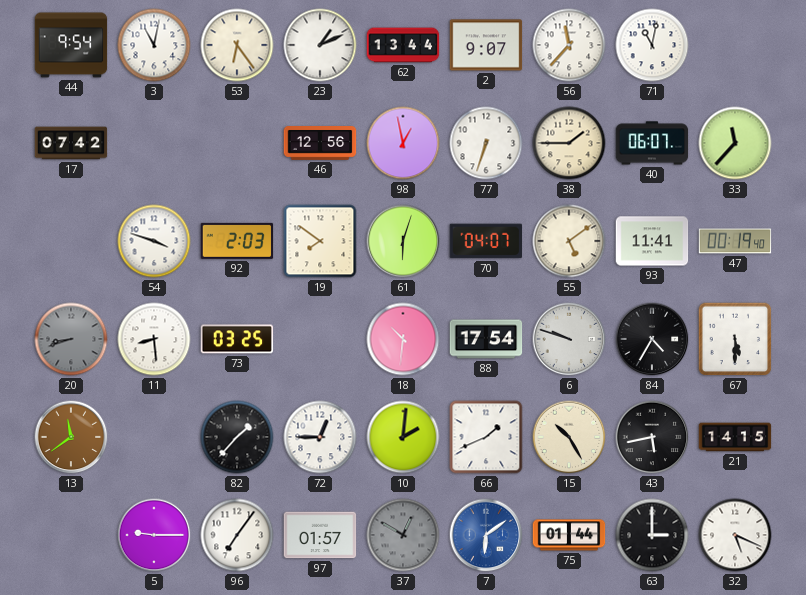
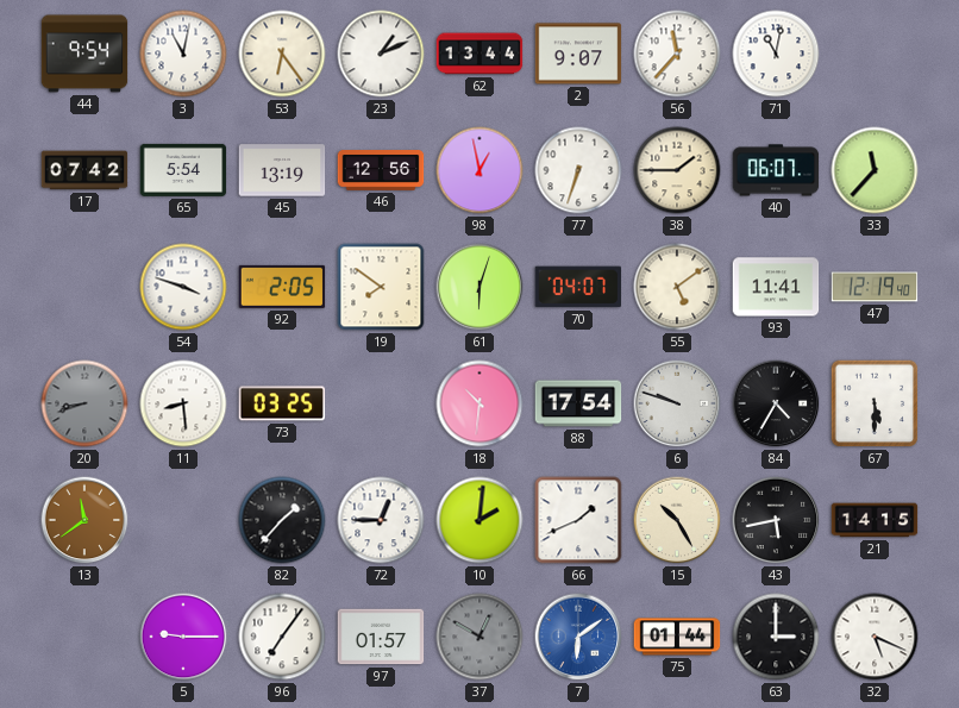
65: none -> 5:54 (183, 170)
45: none -> 13:19 (282, 170)
92: 2:03 -> 2:05 (282, 287)
47: 00:19 -> 12:19 (875, 287)
